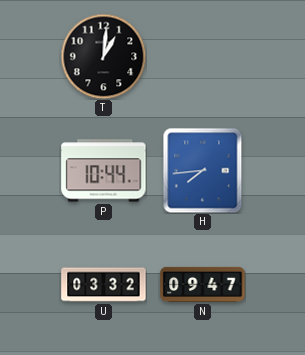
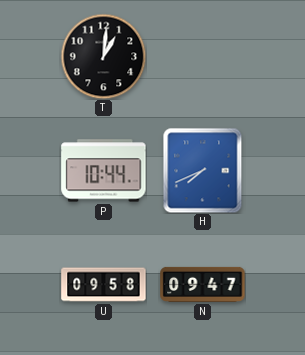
H: 7:44 -> 7:41 (203, 170)
U: 03:32 -> 09:58 (104, 285)
